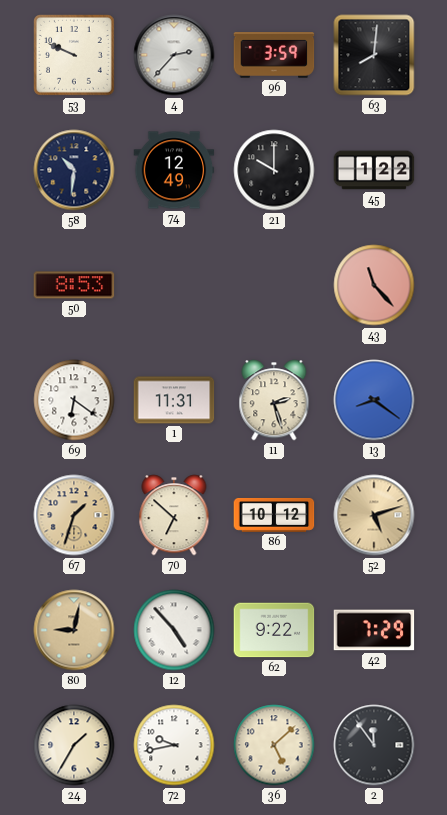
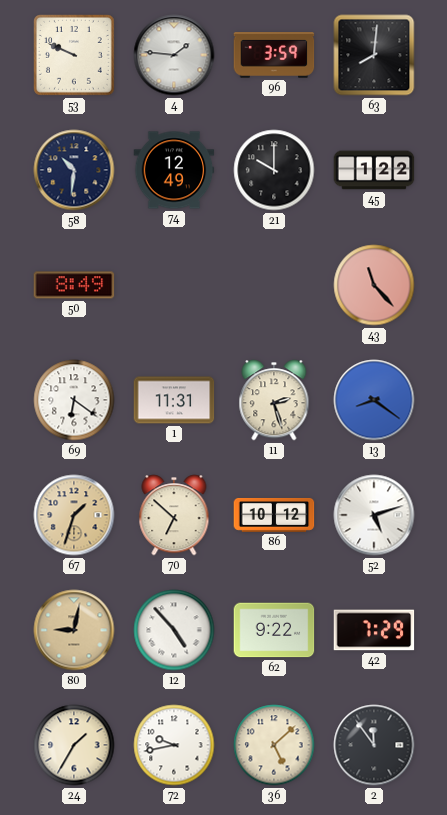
4: 2:37 -> 1:46 (174, 55)
50: 8:53 -> 8:49 (74, 285)
52 dial: champagne -> white (374, 515)
